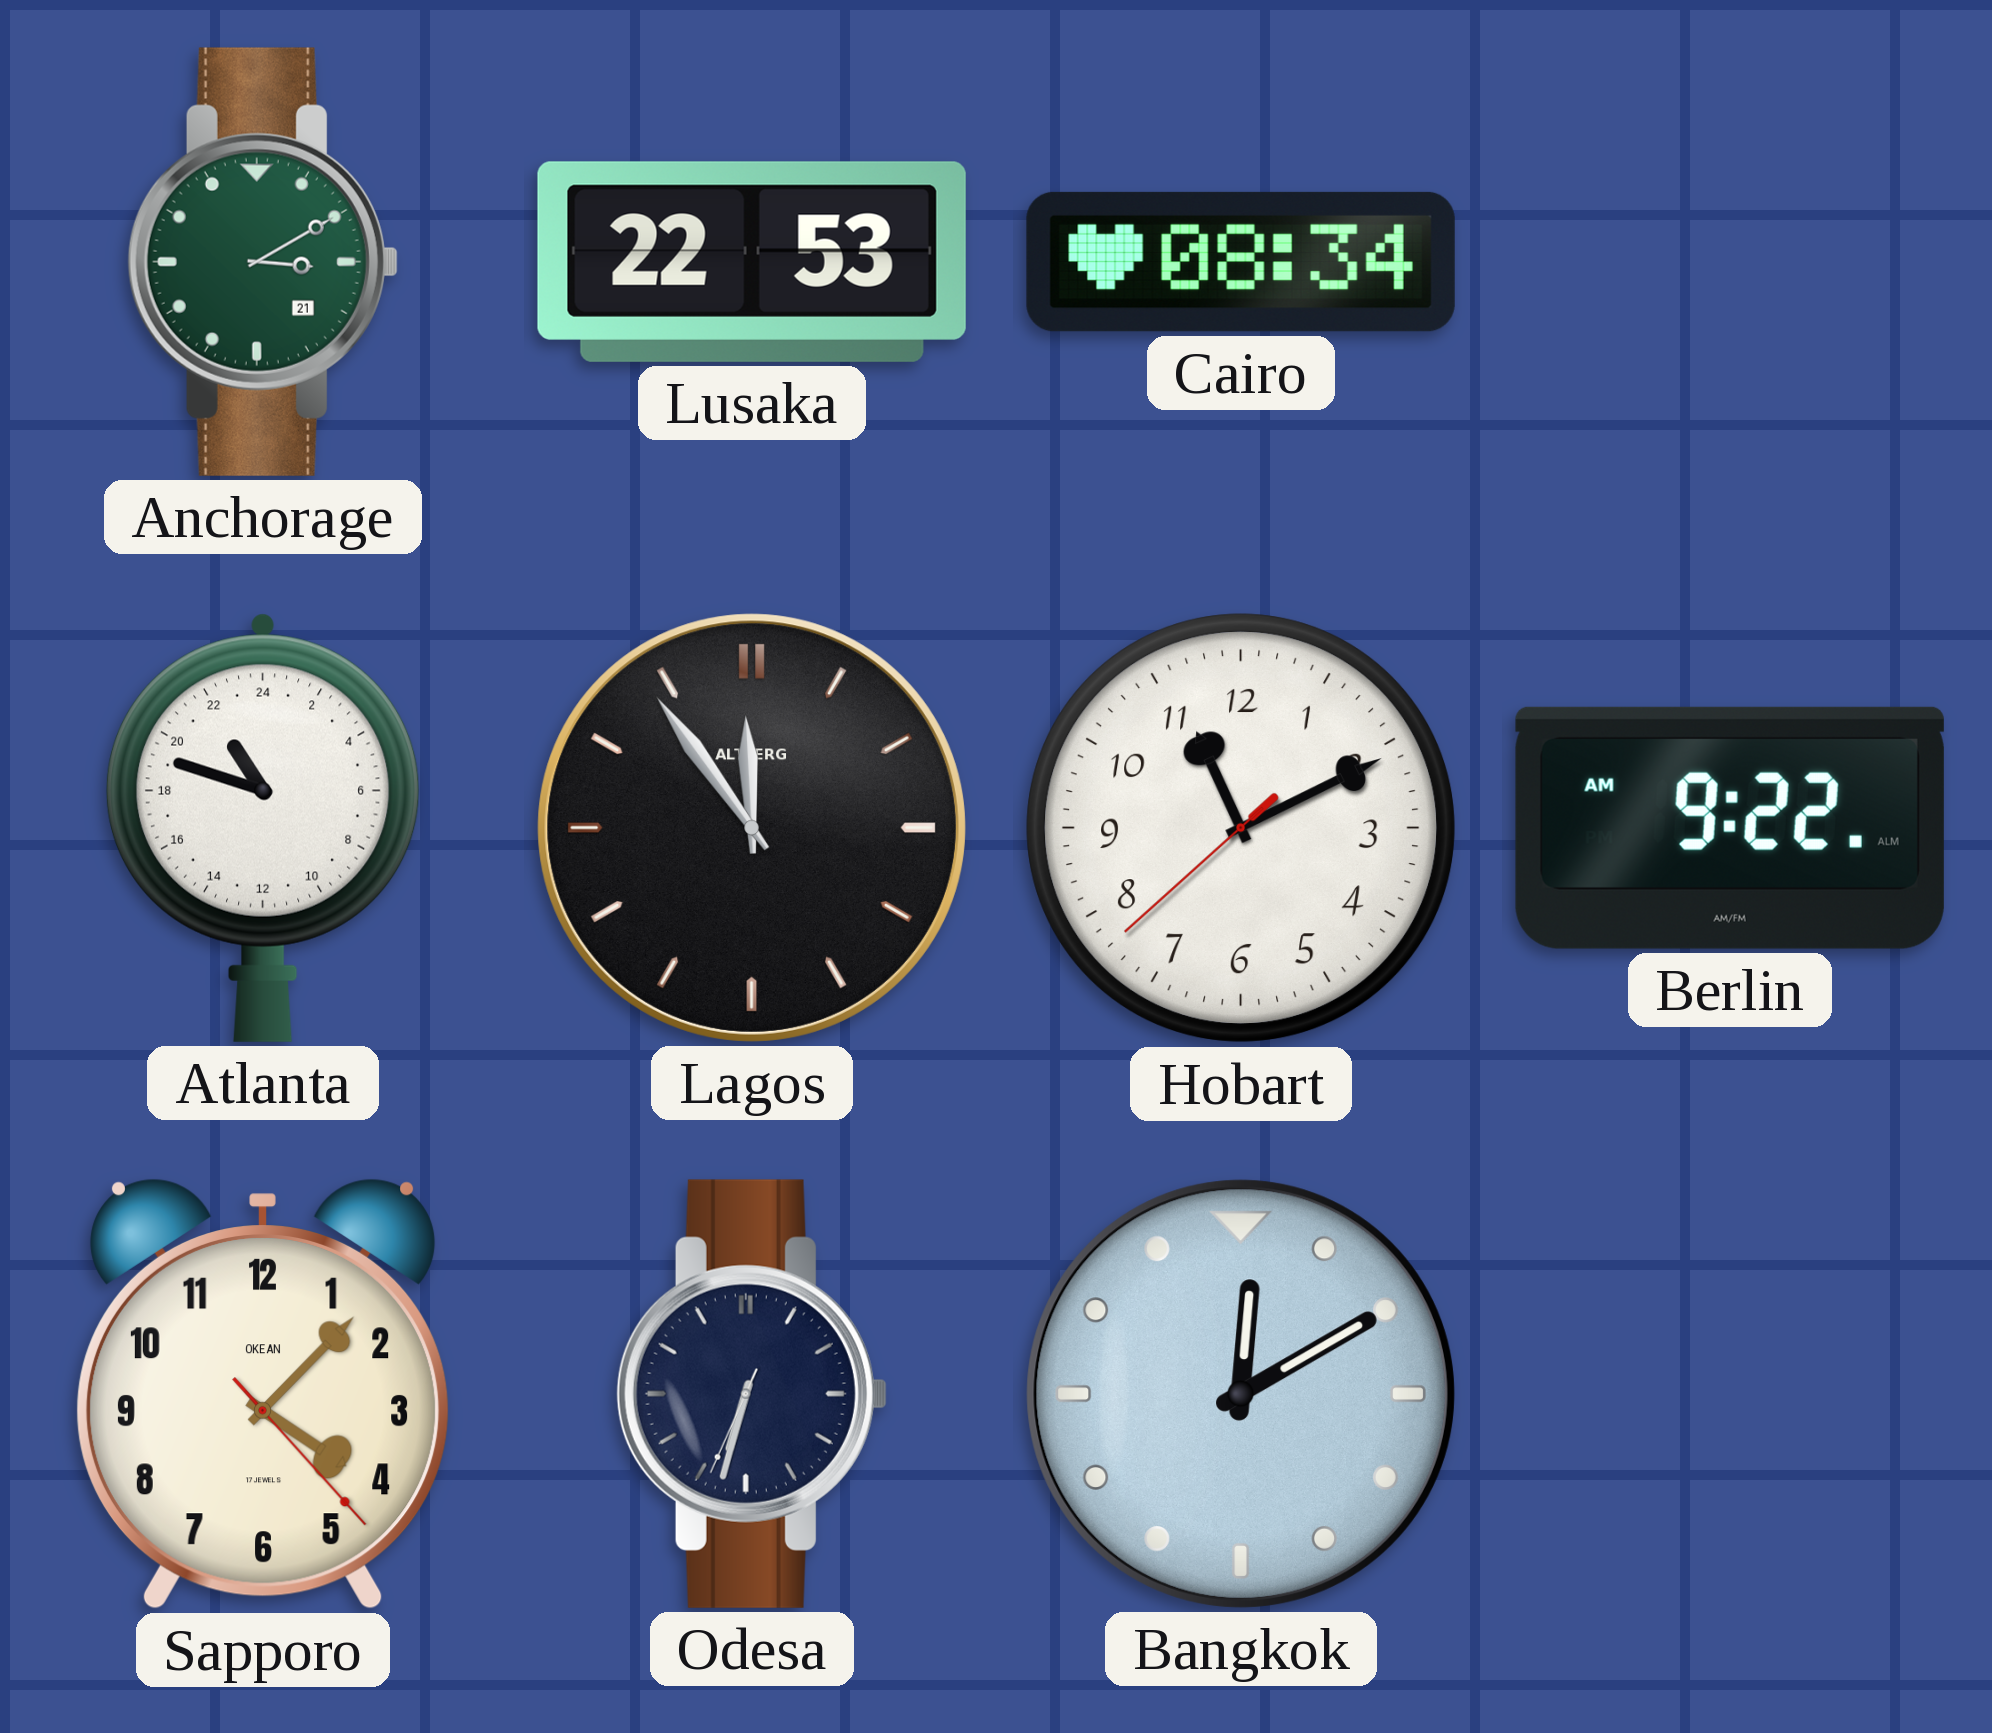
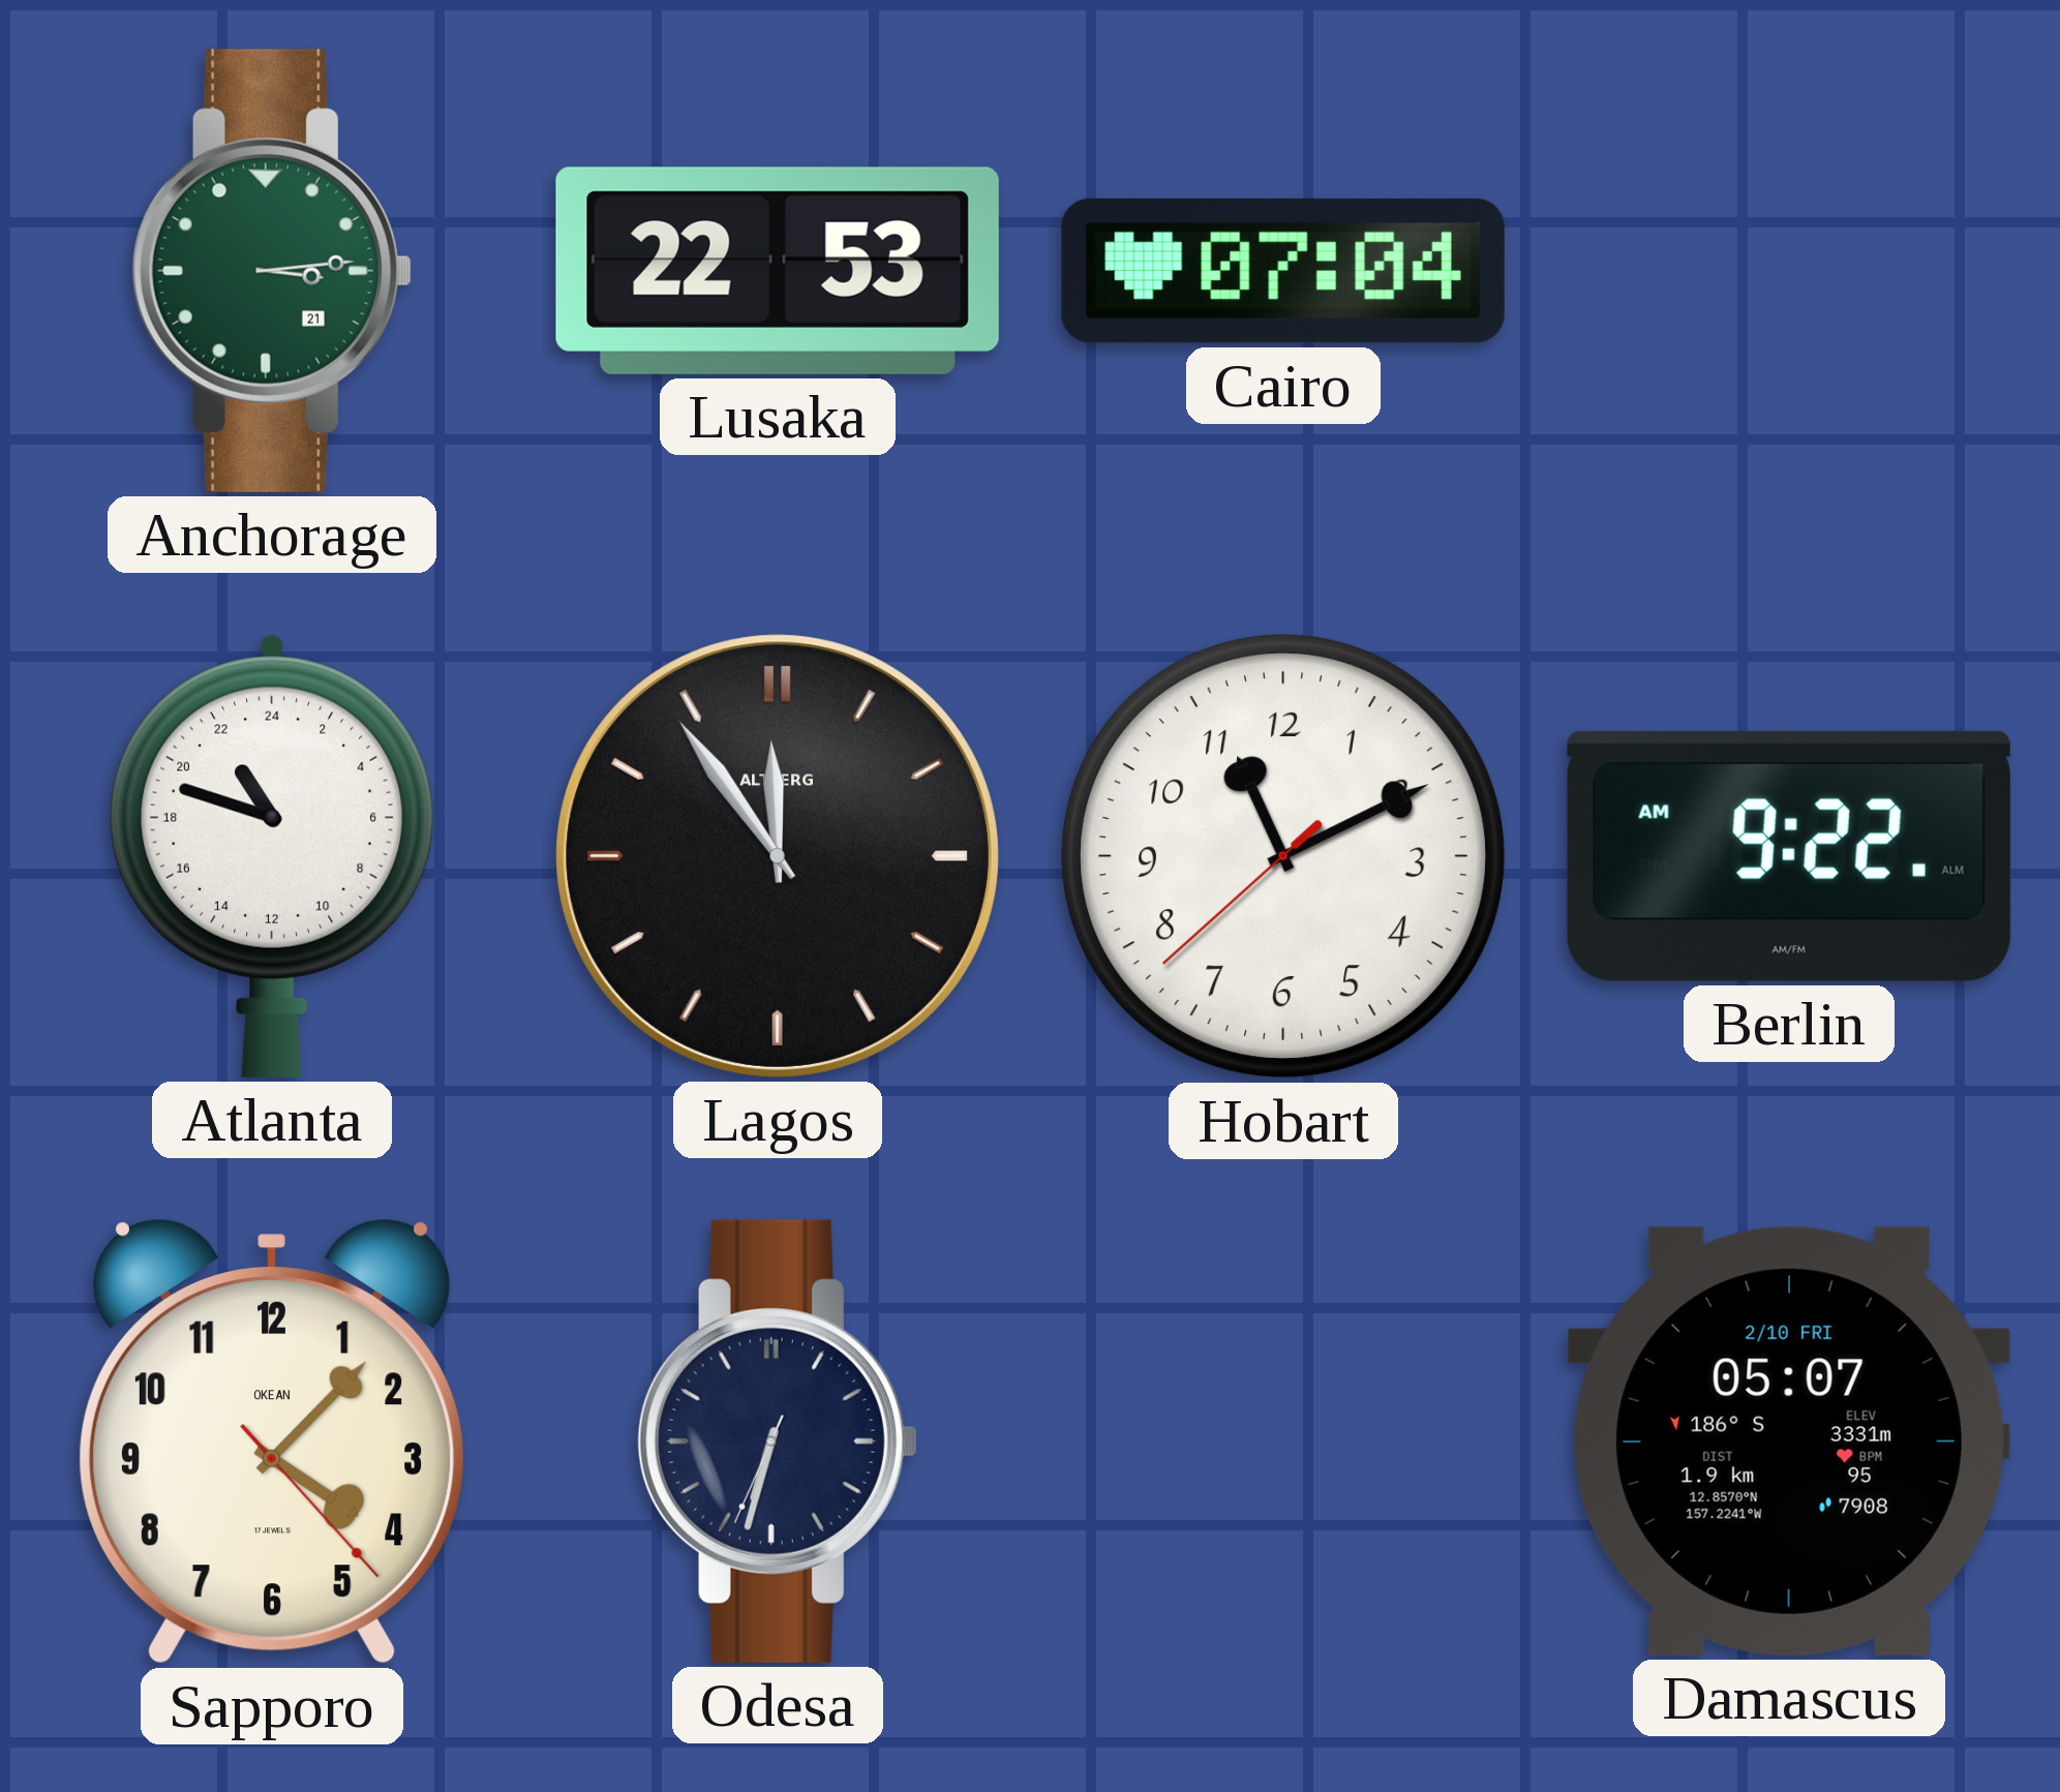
Anchorage: 3:10 -> 3:14 (272, 271)
Cairo: 08:34 -> 07:04 (1283, 271)
Bangkok: 12:10 -> none (1241, 1394)
Damascus: none -> 05:07 (1789, 1441)
